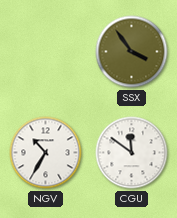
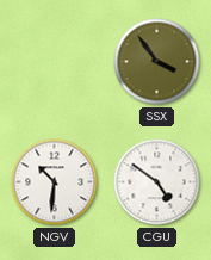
NGV: 10:35 -> 10:31 (55, 182)
CGU: 11:51 -> 4:51 (157, 182)
